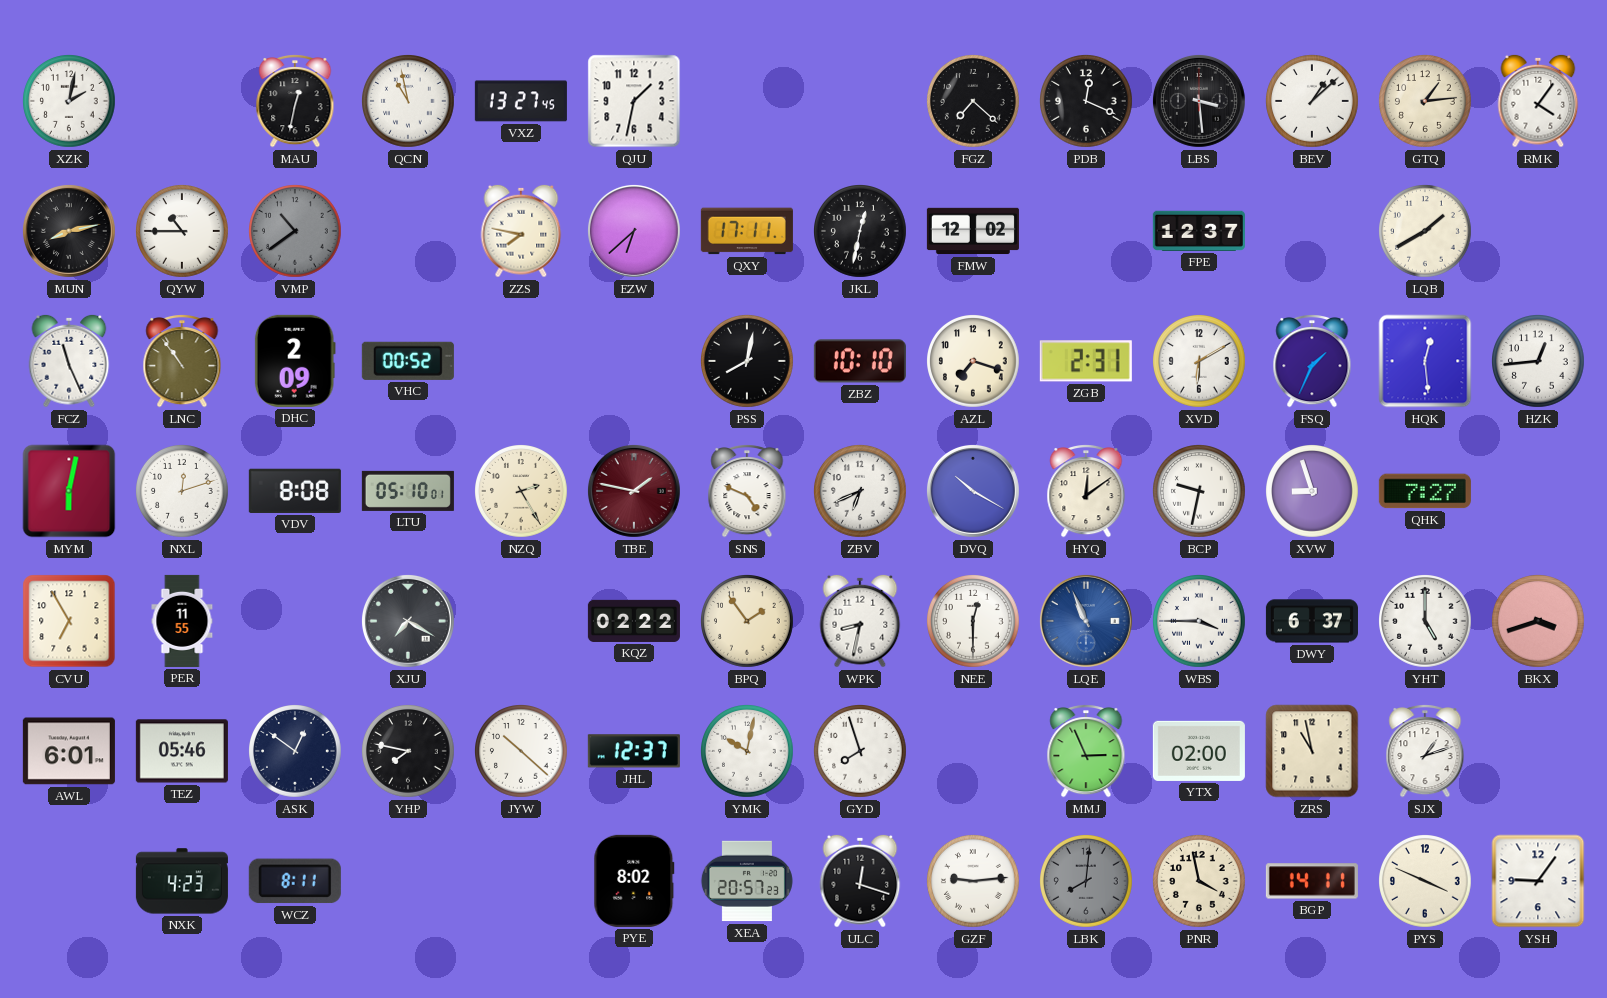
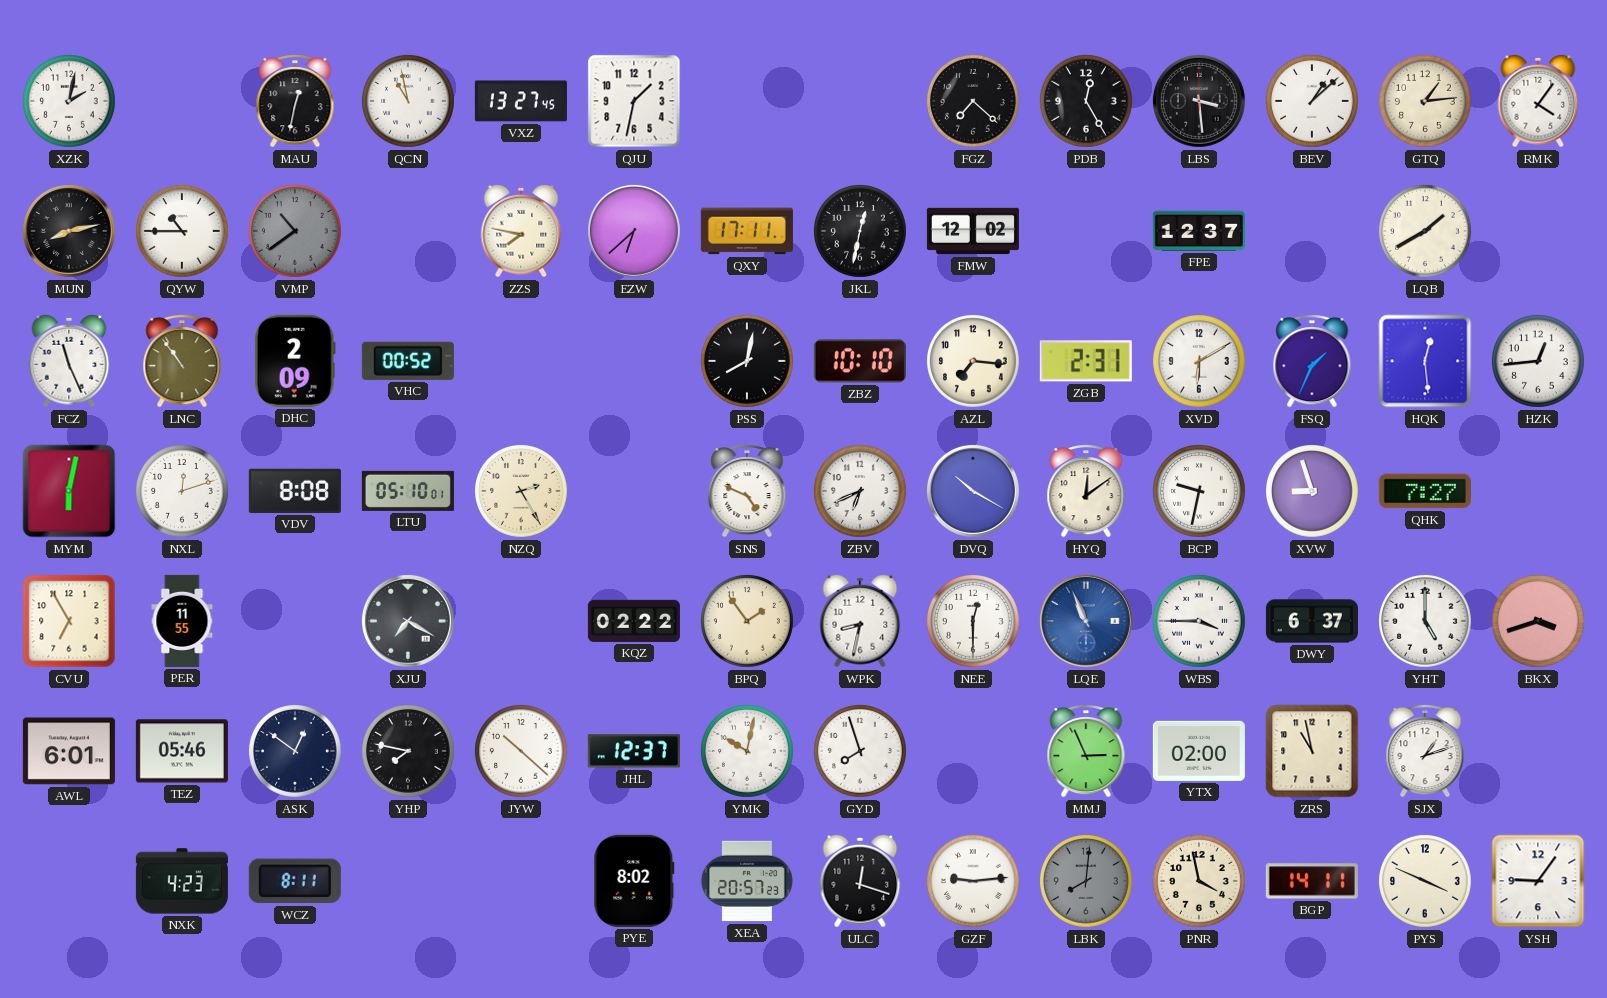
PDB: 12:19 -> 12:25 (1087, 102)
AZL: 7:18 -> 7:16 (974, 362)
TBE: 1:47 -> none (634, 491)
